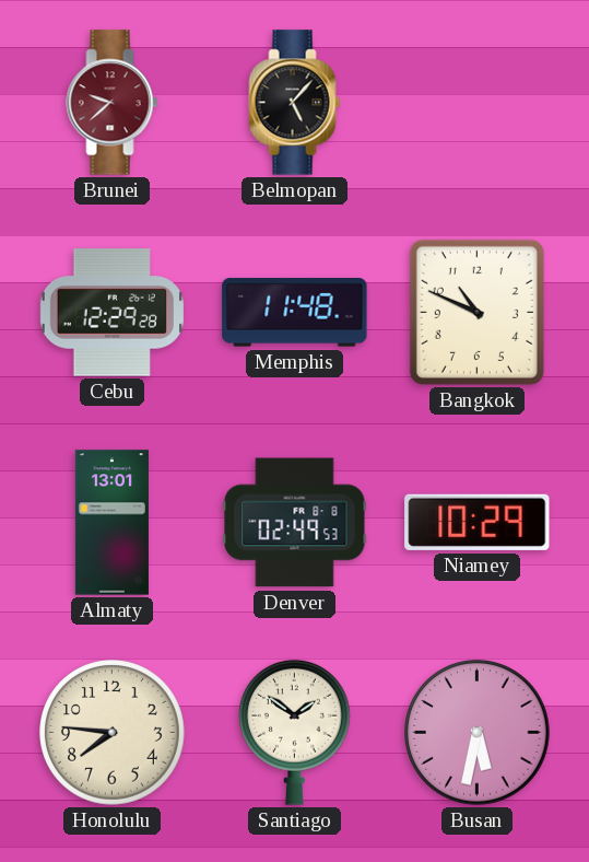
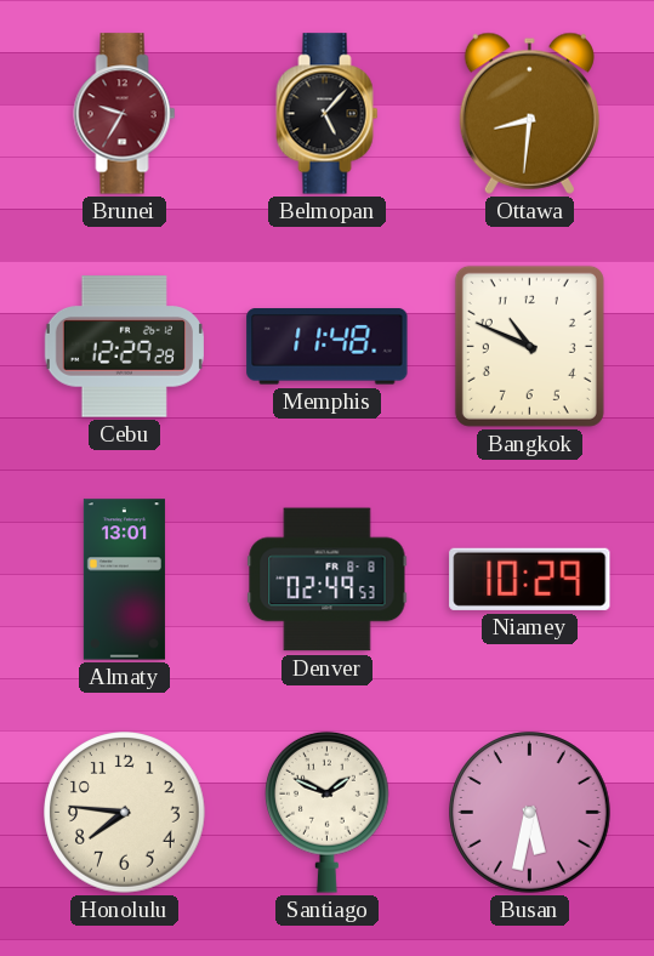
Brunei: 9:38 -> 9:35 (125, 114)
Ottawa: none -> 8:31 (529, 113)
Santiago: 1:51 -> 1:49 (328, 812)
